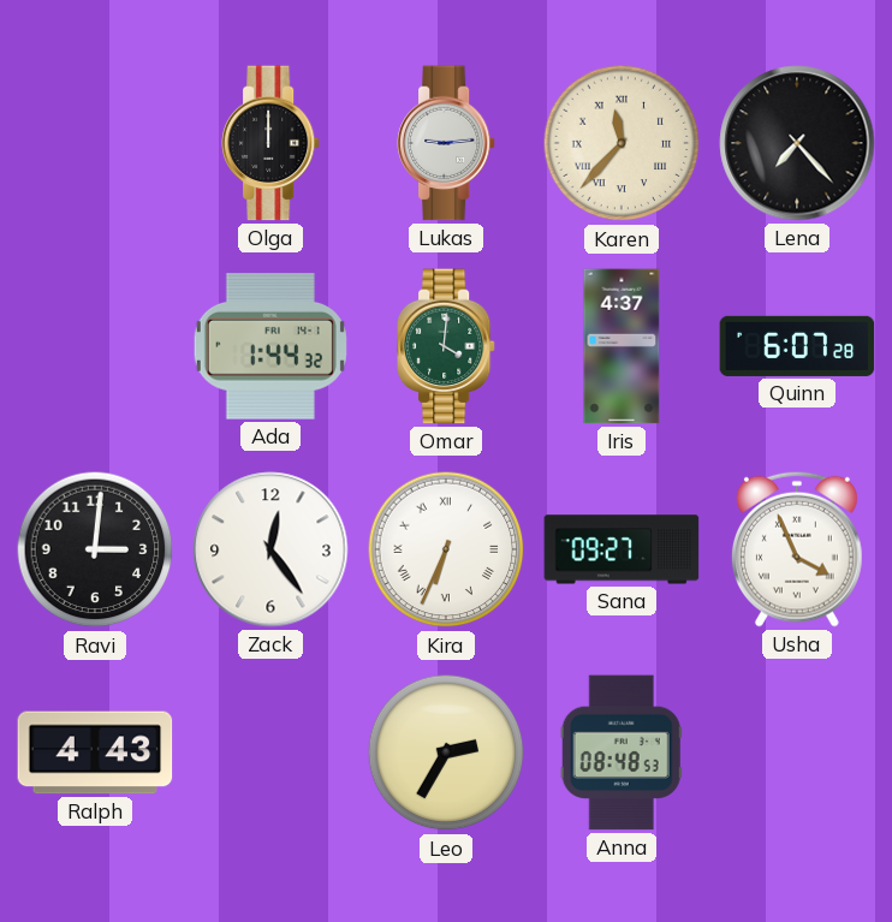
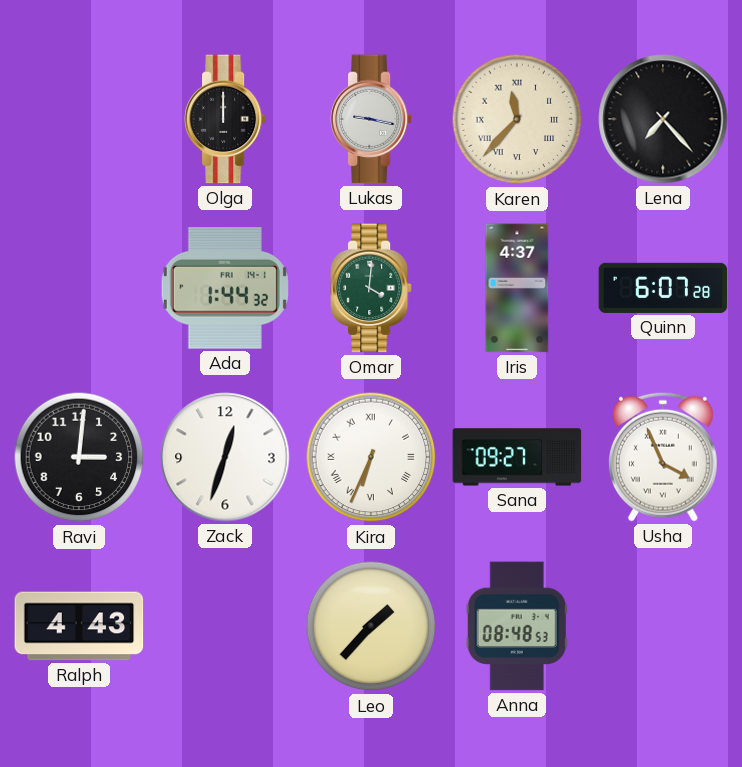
Lukas: 9:14 -> 9:17 (371, 119)
Zack: 12:24 -> 12:33 (225, 457)
Leo: 2:35 -> 1:37 (371, 626)
